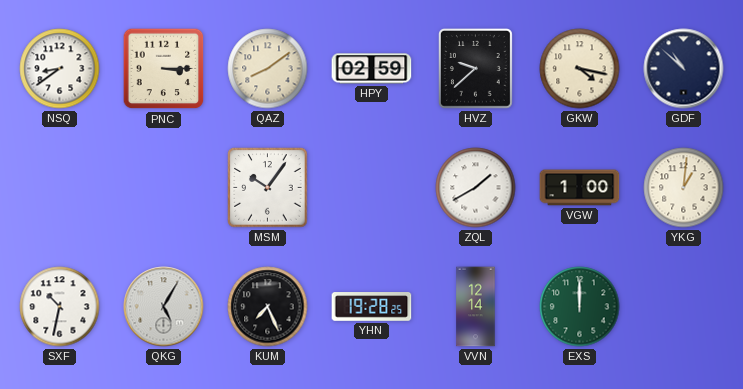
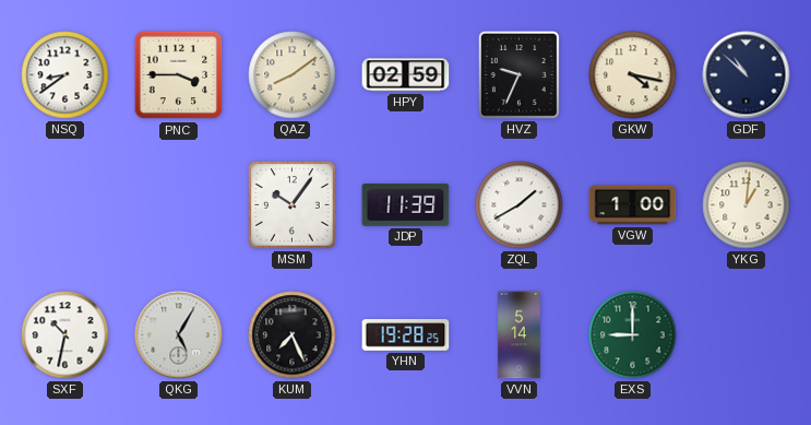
PNC: 3:15 -> 3:45 (179, 75)
HVZ: 9:38 -> 9:34 (518, 75)
JDP: none -> 11:39 (406, 205)
VVN: 12:14 -> 5:14 (520, 335)
EXS: 12:00 -> 9:00 (633, 335)
